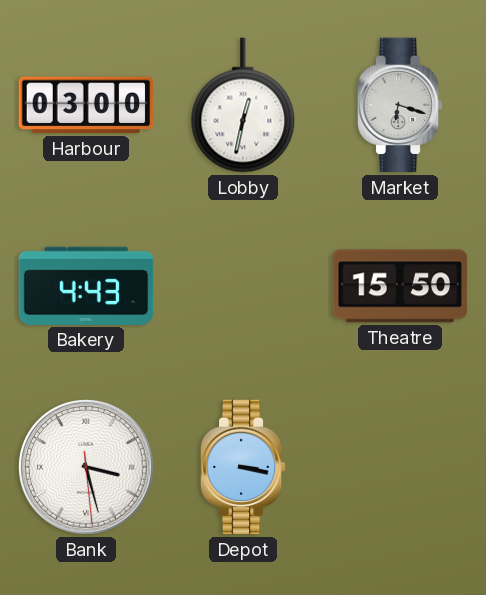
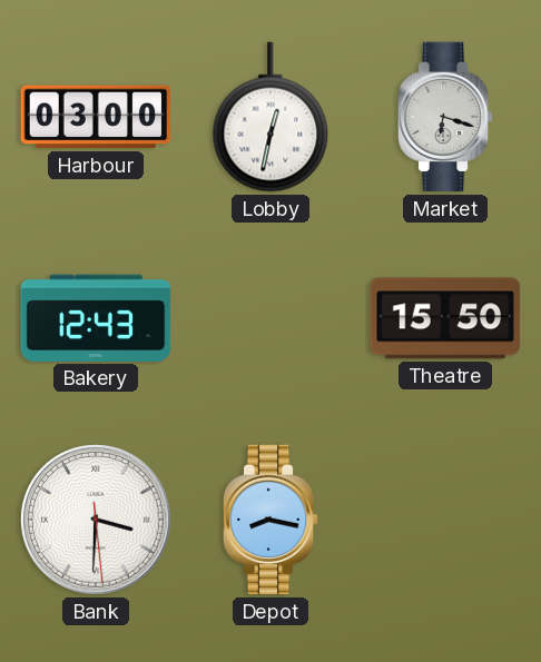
Bakery: 4:43 -> 12:43 (96, 318)
Bank: 3:27 -> 3:30 (96, 520)
Depot: 3:17 -> 8:17 (270, 520)
